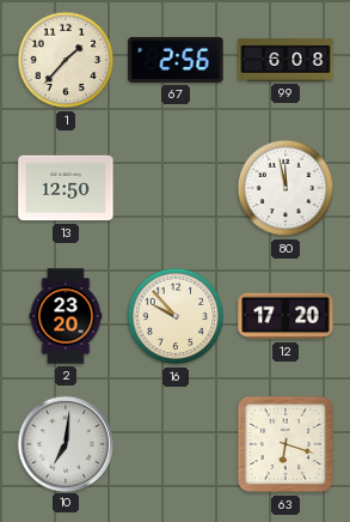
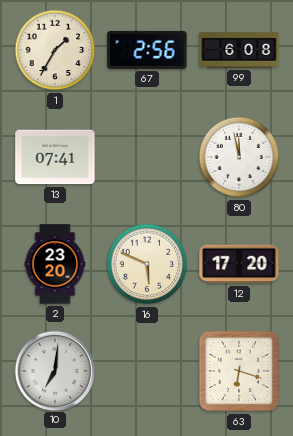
1: 1:37 -> 1:35 (55, 50)
13: 12:50 -> 07:41 (55, 157)
16: 9:53 -> 5:49 (147, 264)
